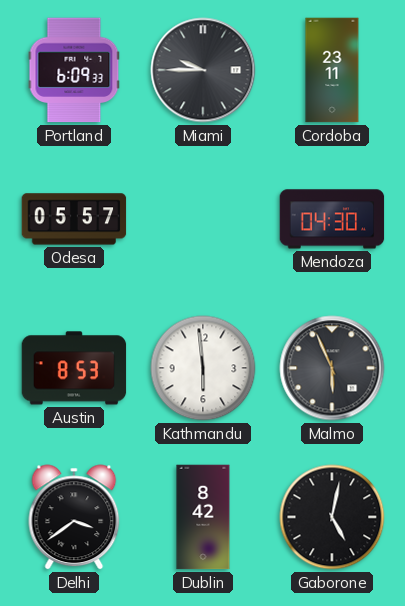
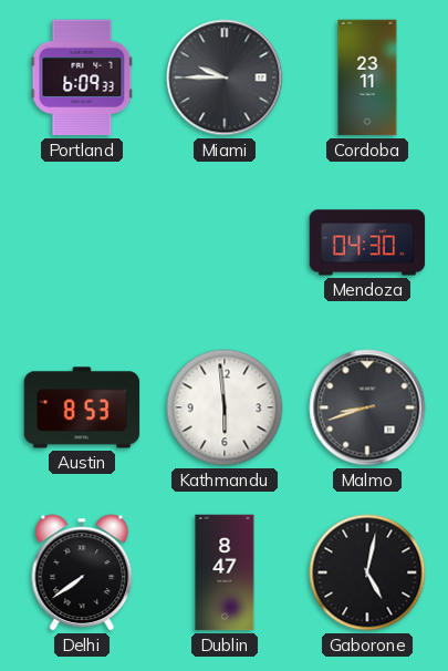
Odesa: 05:57 -> none (74, 219)
Malmo: 5:56 -> 8:42 (367, 407)
Delhi: 3:39 -> 7:39 (82, 572)
Dublin: 8:42 -> 8:47 (225, 572)
